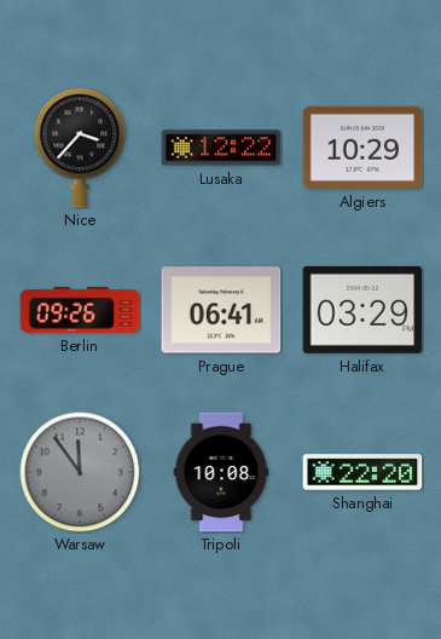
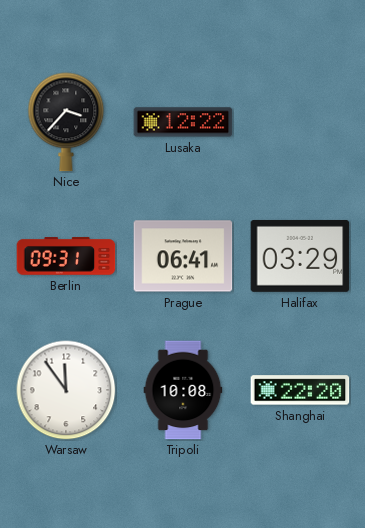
Algiers: 10:29 -> none (362, 148)
Berlin: 09:26 -> 09:31 (66, 256)
Warsaw dial: grey -> white (66, 390)
